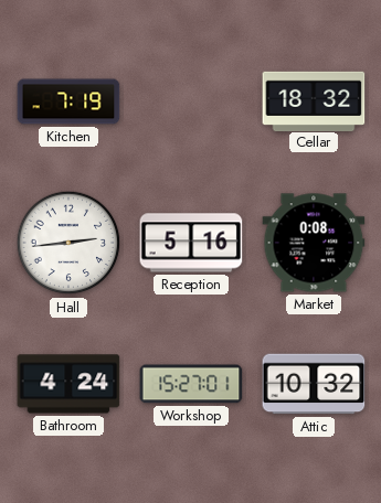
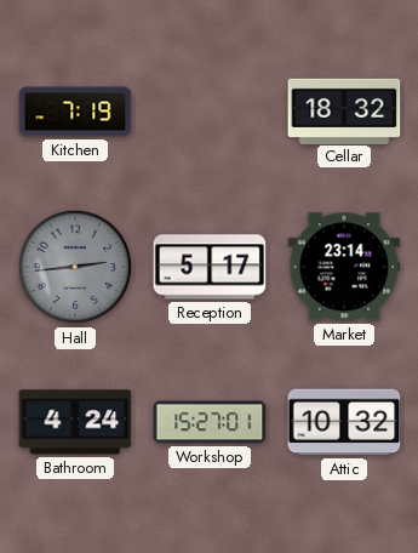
Hall dial: white -> grey (75, 267)
Reception: 5:16 -> 5:17 (210, 267)
Market: 0:08 -> 23:14 (344, 267)
